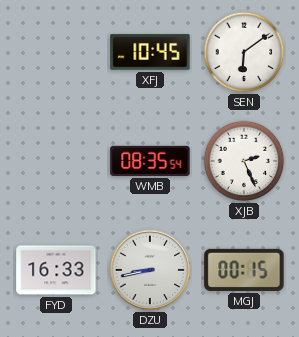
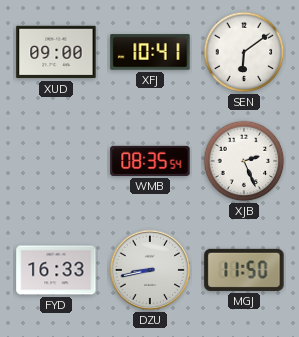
XUD: none -> 09:00 (56, 52)
XFJ: 10:45 -> 10:41 (150, 52)
MGJ: 00:15 -> 11:50 (244, 270)
